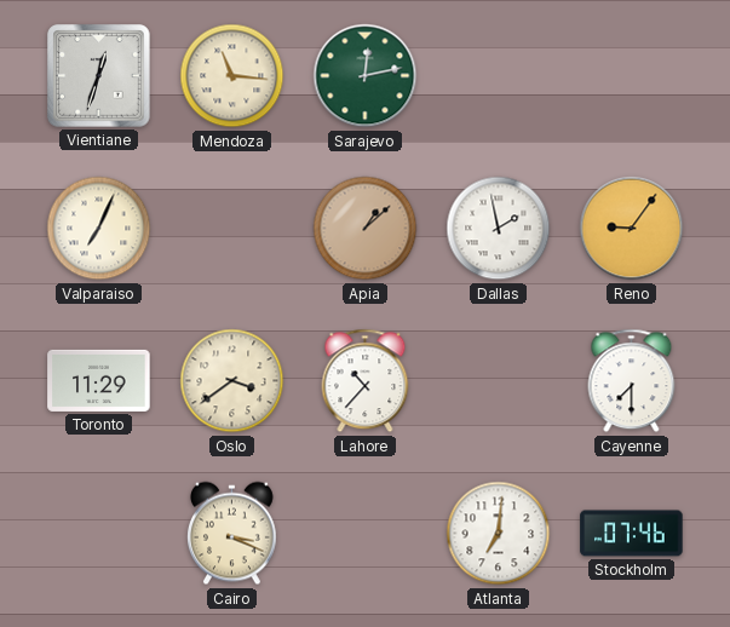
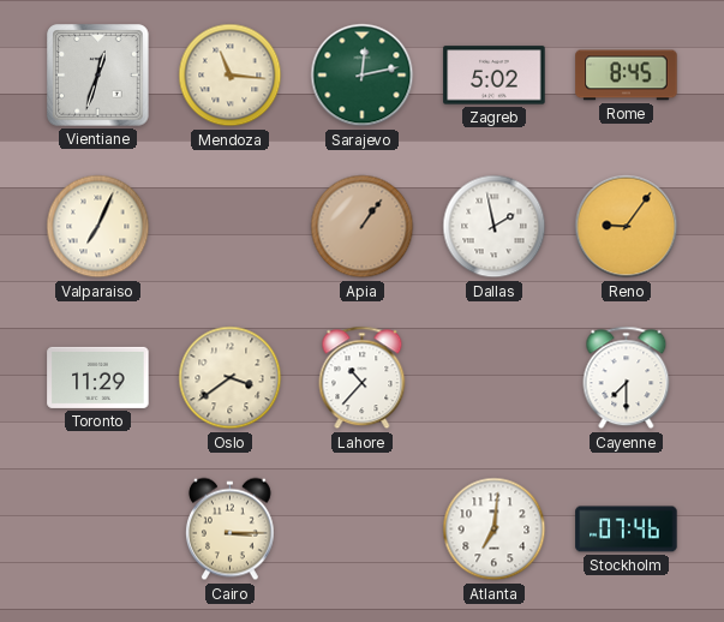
Zagreb: none -> 5:02 (495, 76)
Rome: none -> 8:45 (627, 76)
Apia: 1:08 -> 1:06 (363, 227)
Cairo: 3:19 -> 3:15 (229, 530)
